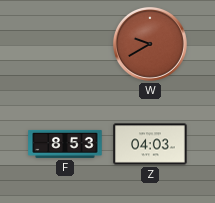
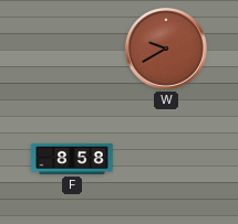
F: 8:53 -> 8:58 (72, 159)
Z: 04:03 -> none (150, 144)
